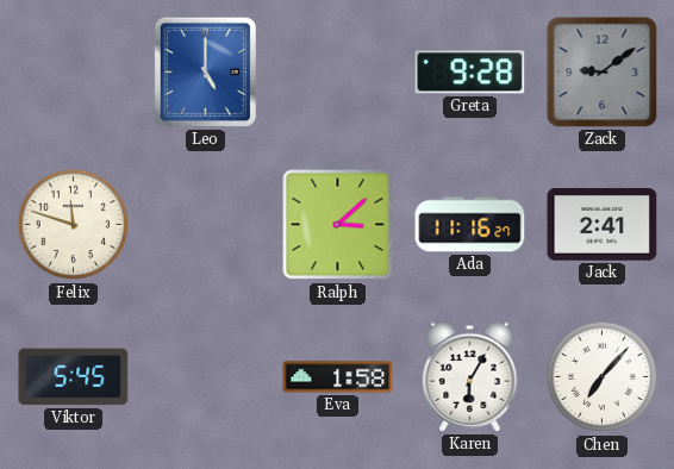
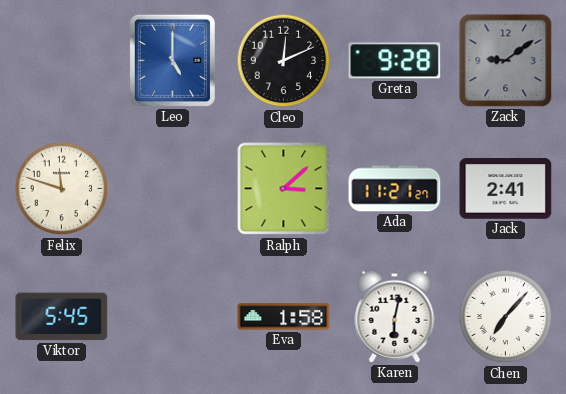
Cleo: none -> 12:11 (284, 61)
Ada: 11:16 -> 11:21 (395, 189)
Karen: 6:05 -> 6:02 (395, 316)
